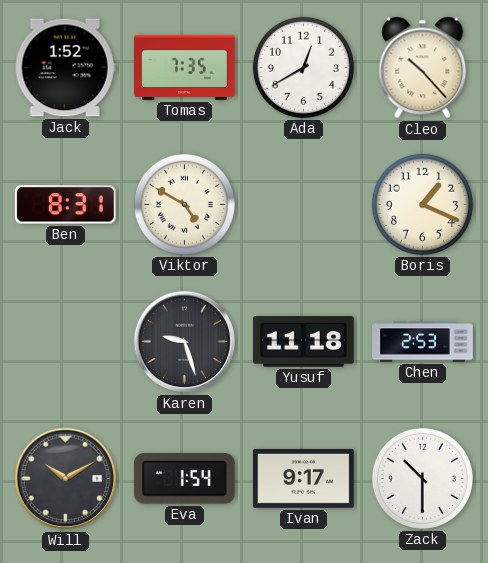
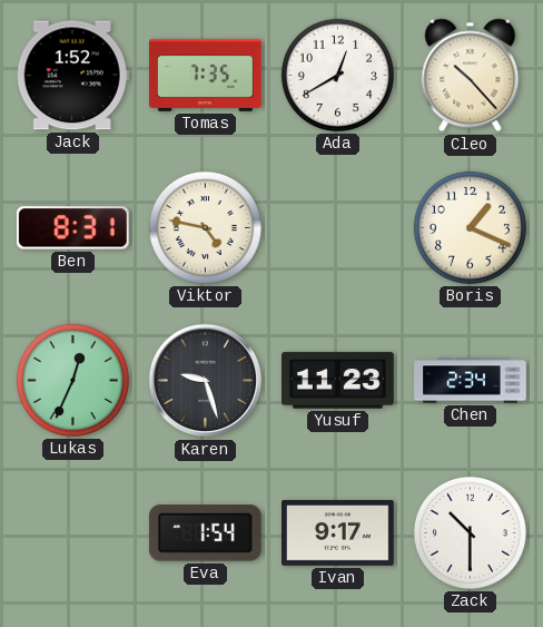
Viktor: 4:50 -> 4:47 (205, 227)
Lukas: none -> 12:34 (72, 380)
Yusuf: 11:18 -> 11:23 (338, 381)
Chen: 2:53 -> 2:34 (471, 381)
Will: 10:10 -> none (66, 479)
